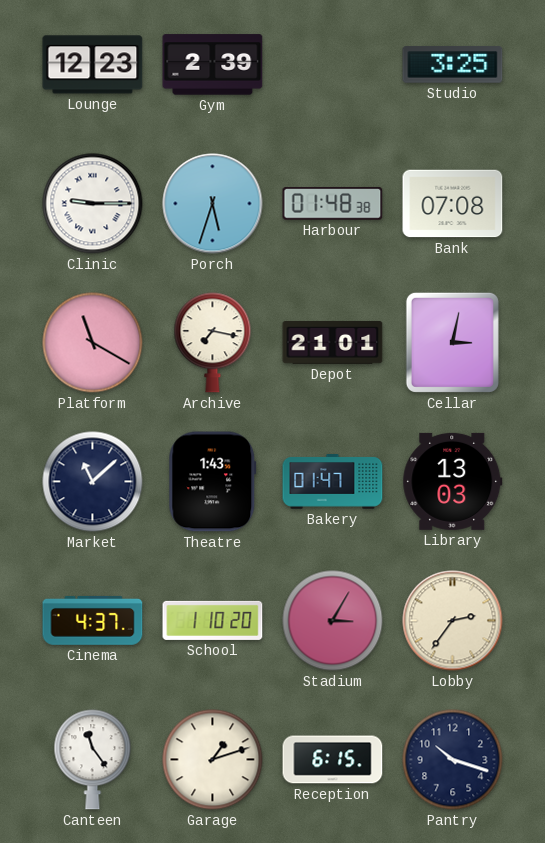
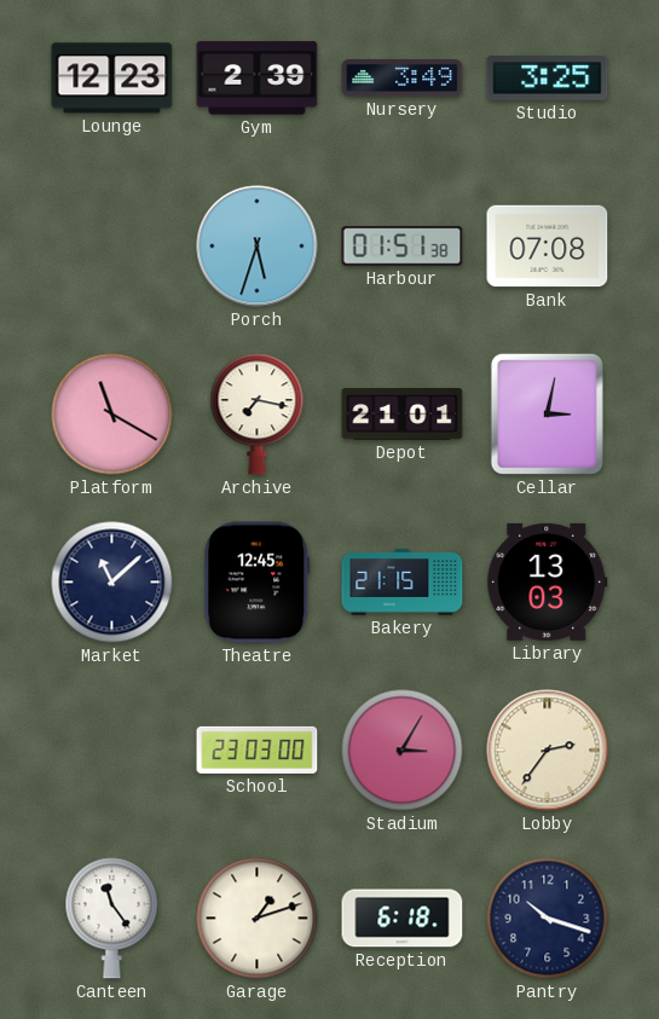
Nursery: none -> 3:49 (403, 79)
Clinic: 9:15 -> none (93, 204)
Harbour: 01:48 -> 01:51 (403, 247)
Theatre: 1:43 -> 12:45 (258, 583)
Bakery: 01:47 -> 21:15 (403, 583)
Cinema: 4:37 -> none (93, 621)
School: 1:10 -> 23:03 (258, 749)
Reception: 6:15 -> 6:18 (403, 919)
